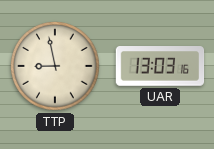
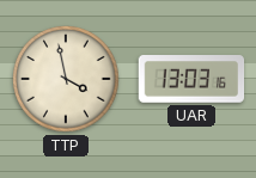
TTP: 8:58 -> 3:58 (66, 79)
